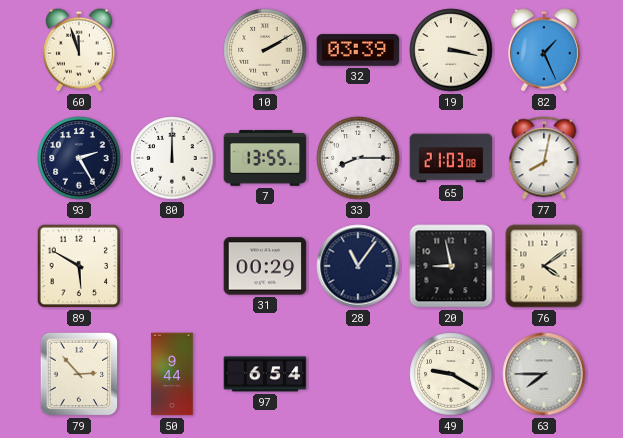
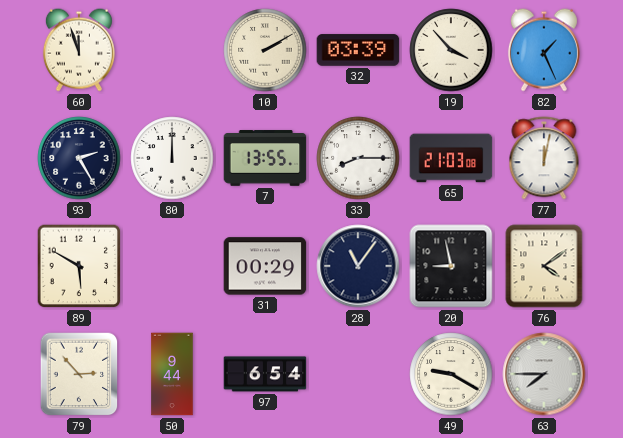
19: 3:17 -> 3:53 (451, 50)
77: 8:02 -> 12:02 (544, 158)
